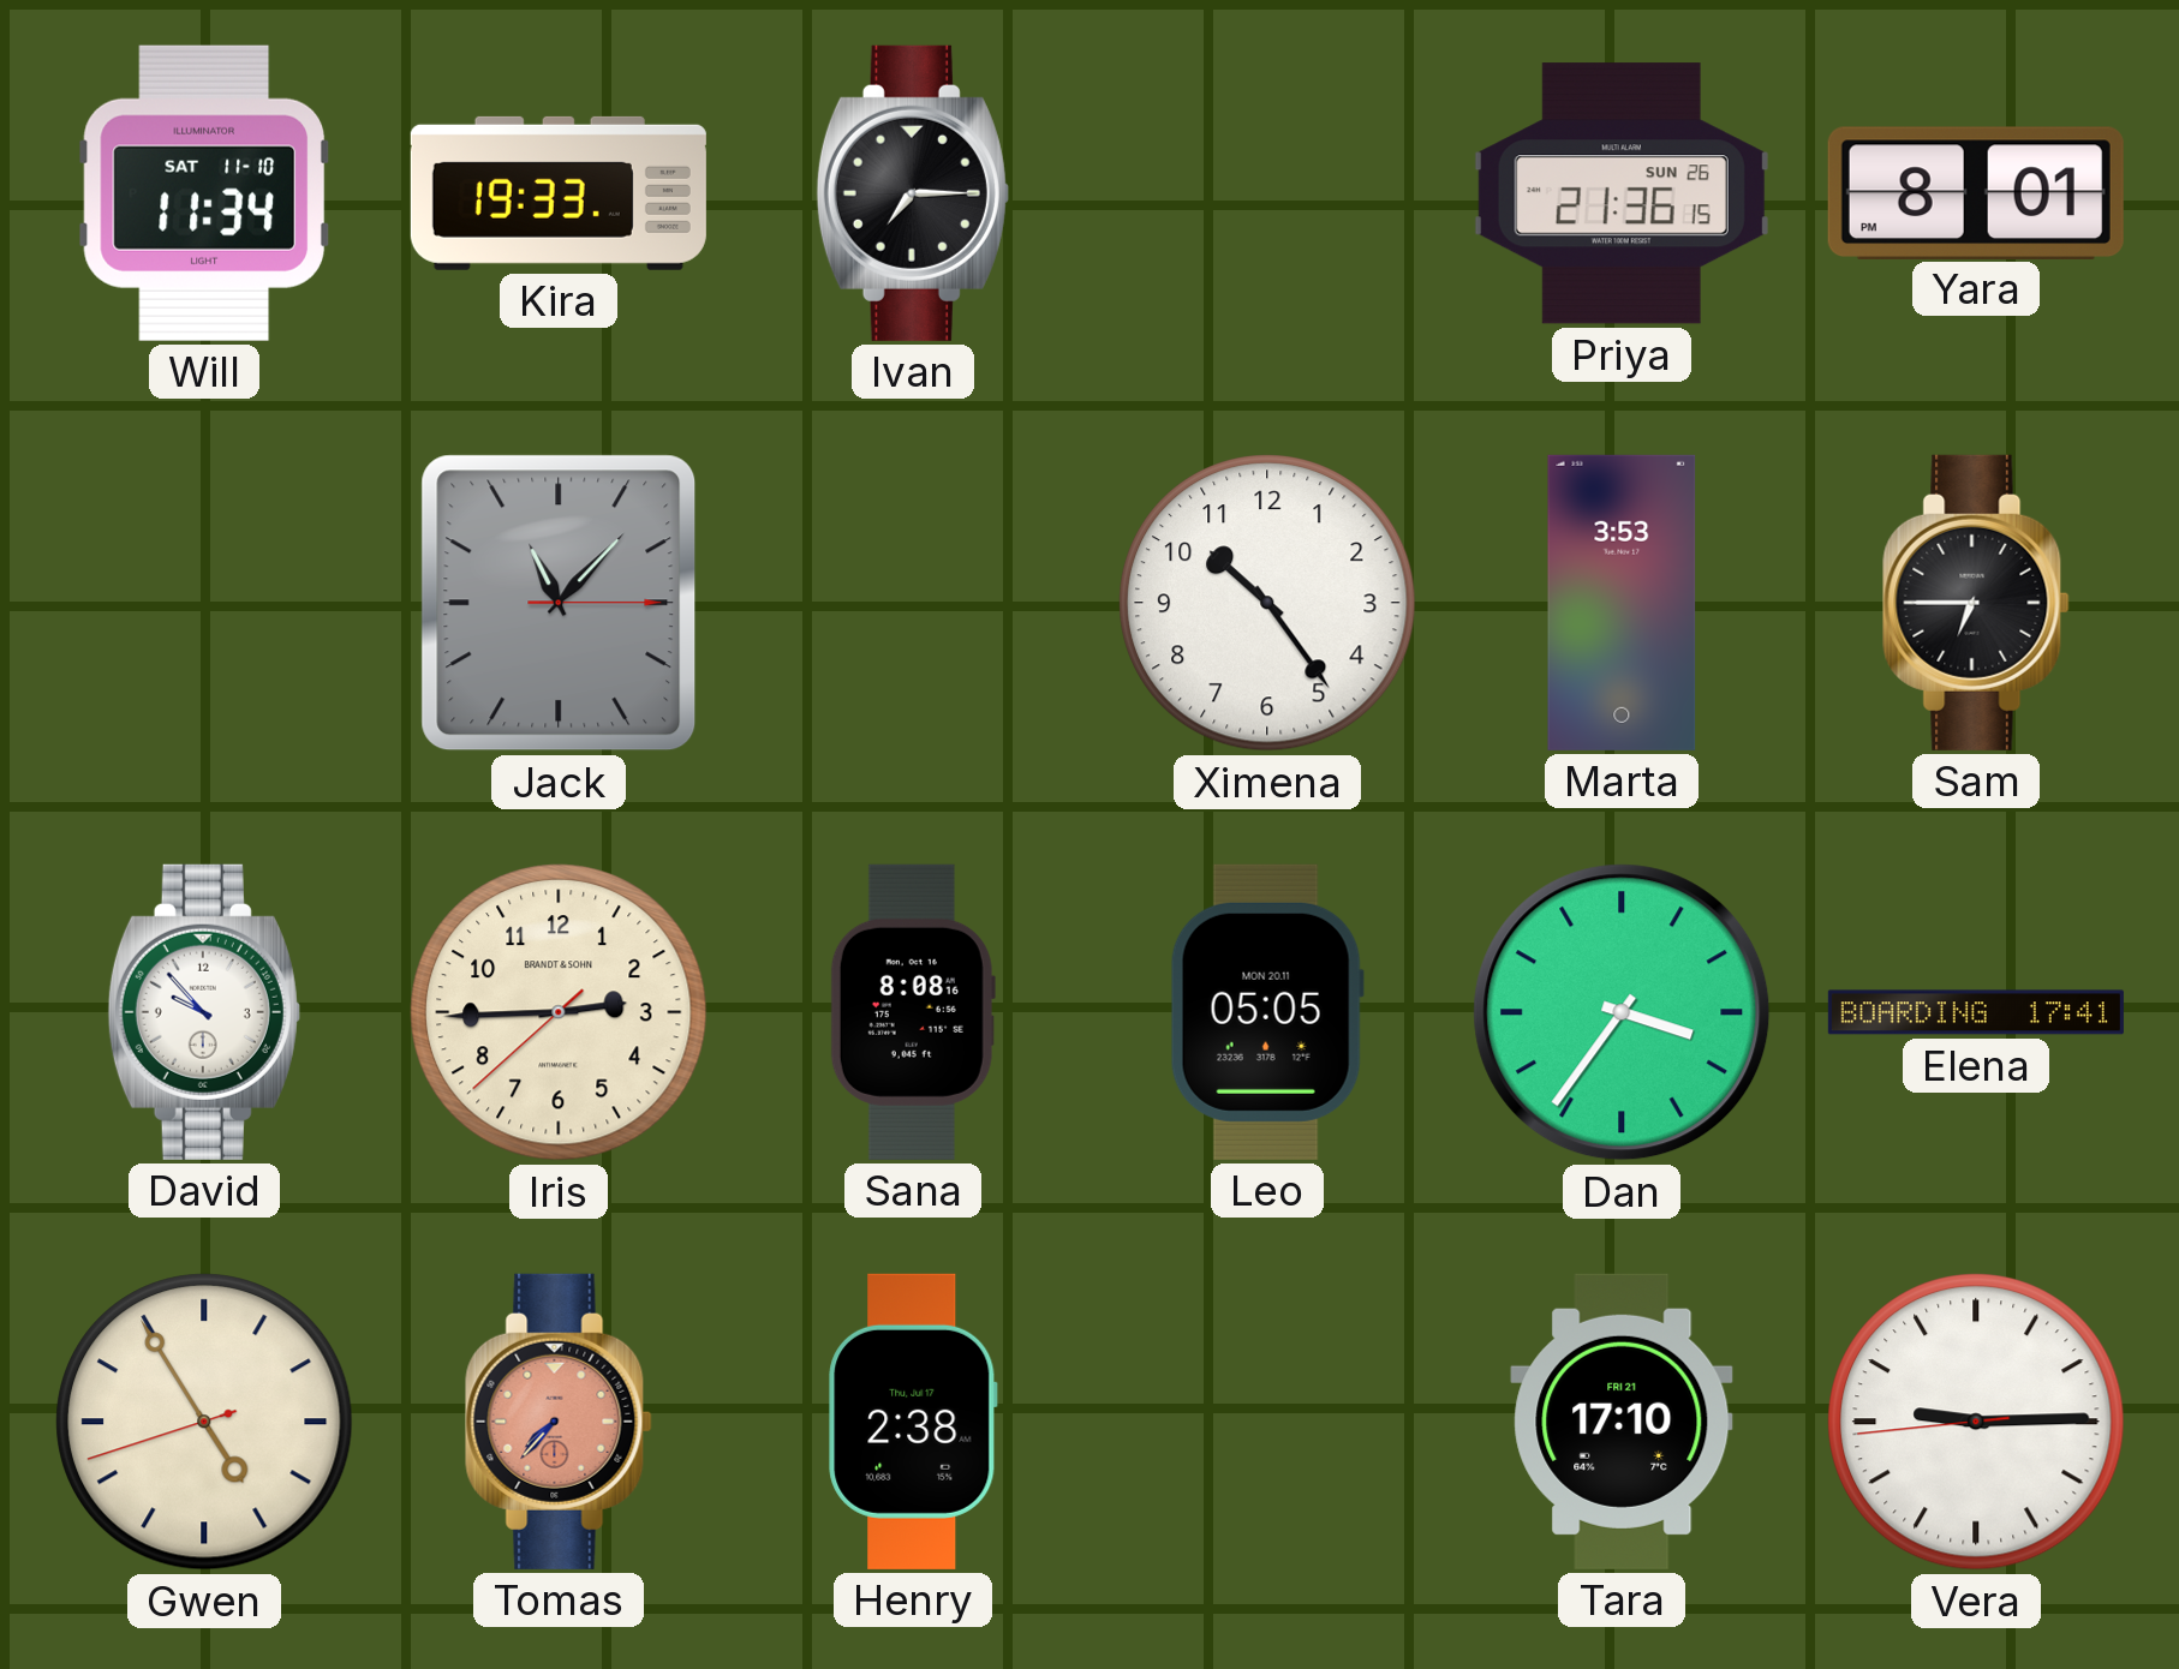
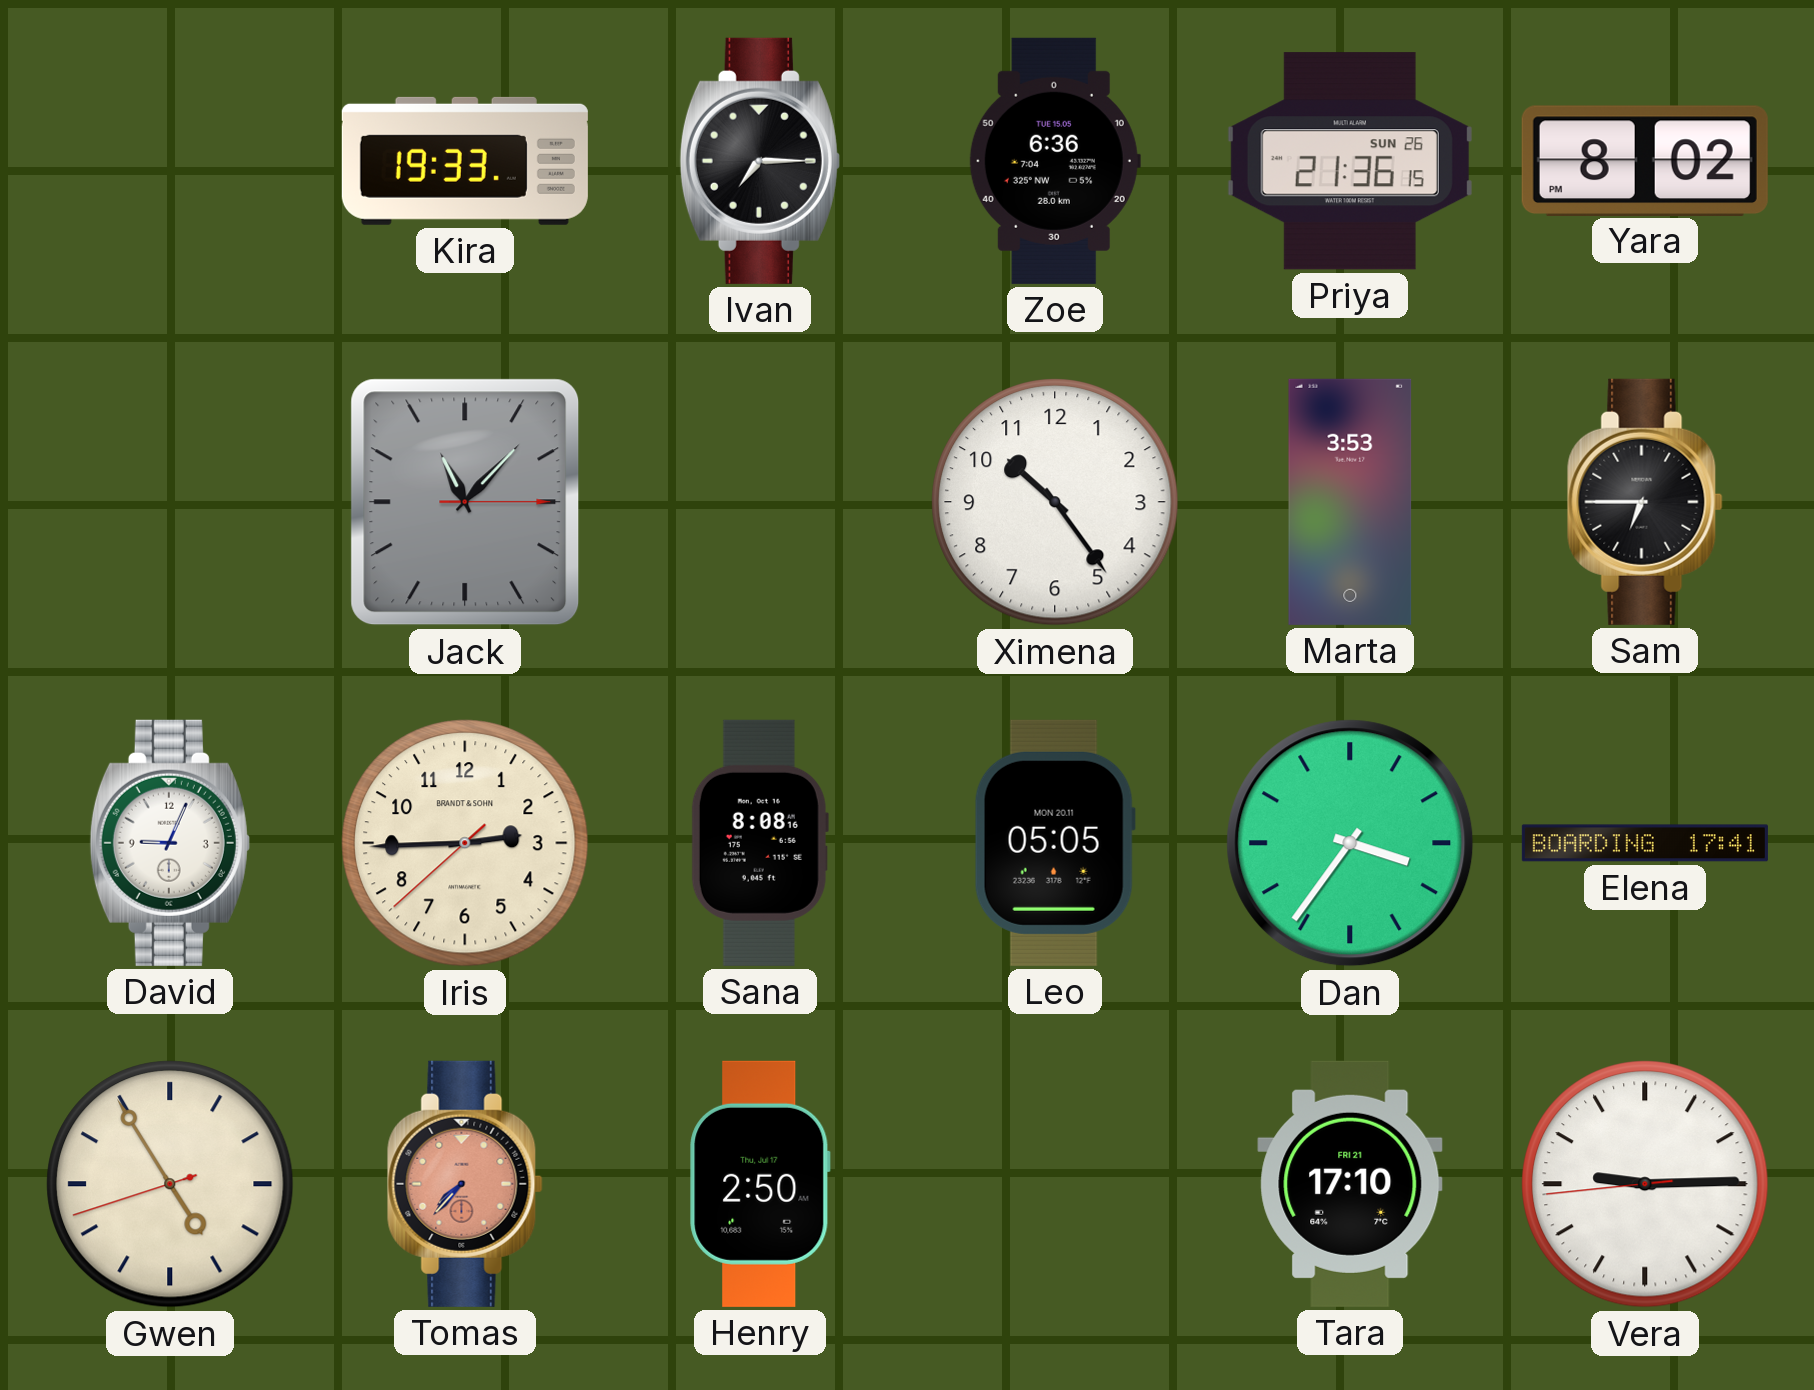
Will: 11:34 -> none (204, 193)
Zoe: none -> 6:36 (1055, 161)
Yara: 8:01 -> 8:02 (1645, 160)
David: 9:53 -> 9:04 (170, 843)
Henry: 2:38 -> 2:50 (760, 1184)
